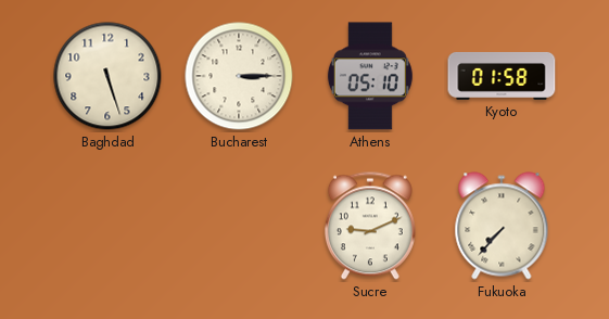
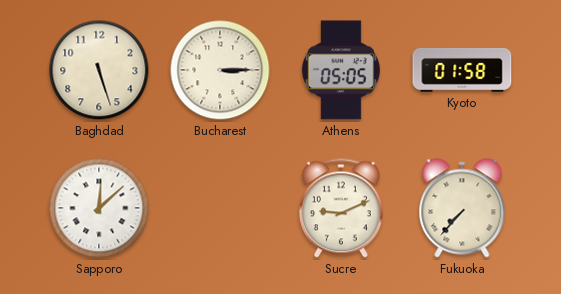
Athens: 05:10 -> 05:05 (341, 70)
Sapporo: none -> 12:08 (99, 208)
